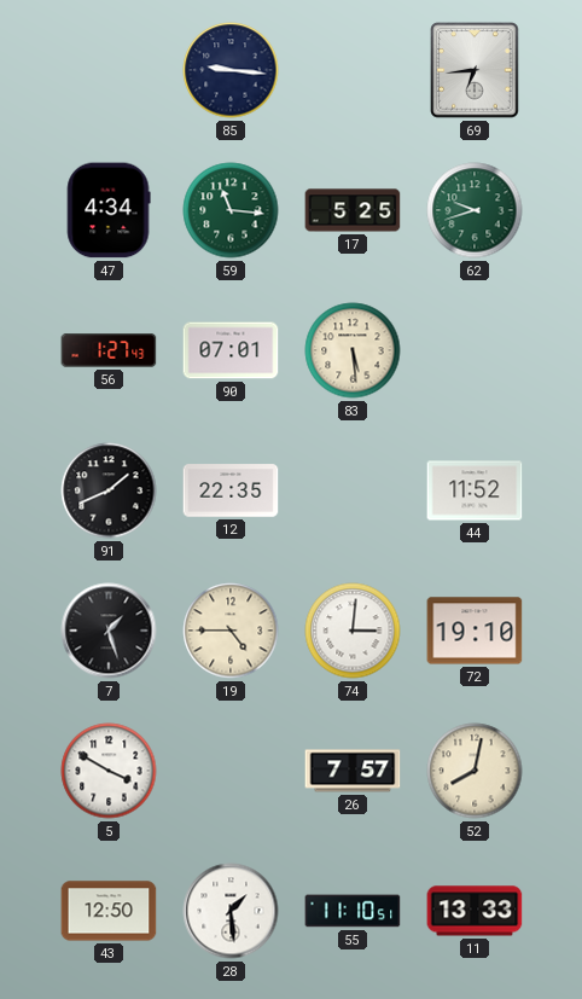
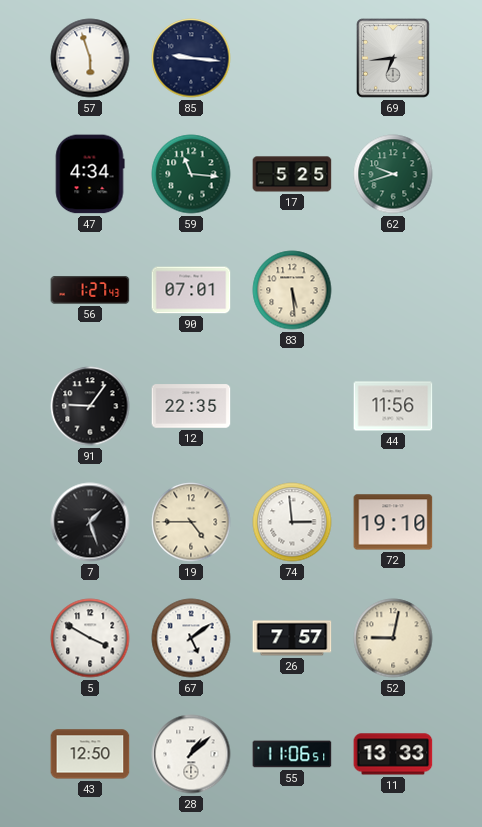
57: none -> 5:57 (90, 58)
91: 1:41 -> 9:06 (90, 406)
44: 11:52 -> 11:56 (393, 406)
74: 3:01 -> 2:59 (292, 522)
67: none -> 5:09 (191, 638)
52: 8:02 -> 9:02 (393, 638)
28: 1:29 -> 1:08 (191, 754)
55: 11:10 -> 11:06 (292, 754)
